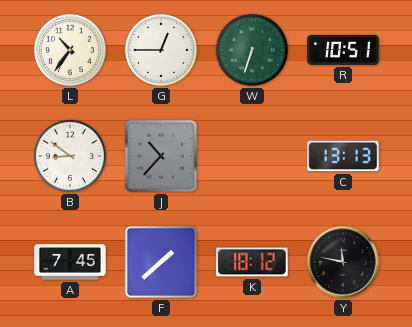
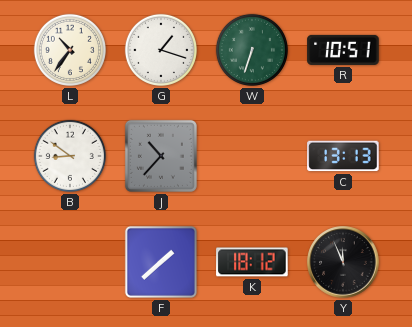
G: 12:45 -> 1:18 (161, 50)
A: 7:45 -> none (70, 262)
Y: 11:47 -> 11:56 (343, 262)
